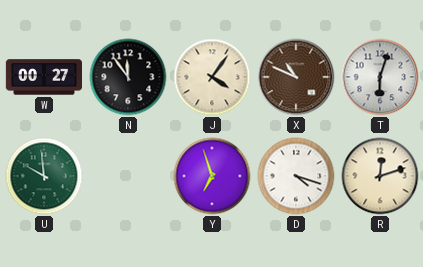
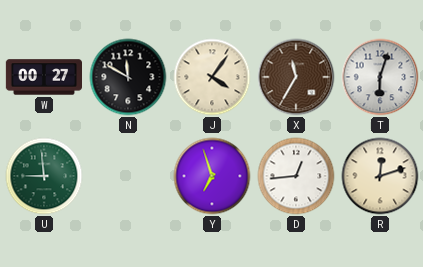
N: 11:54 -> 11:50 (128, 77)
X: 10:49 -> 11:35 (296, 77)
U: 9:59 -> 8:59 (44, 176)
D: 4:18 -> 12:44 (296, 176)
